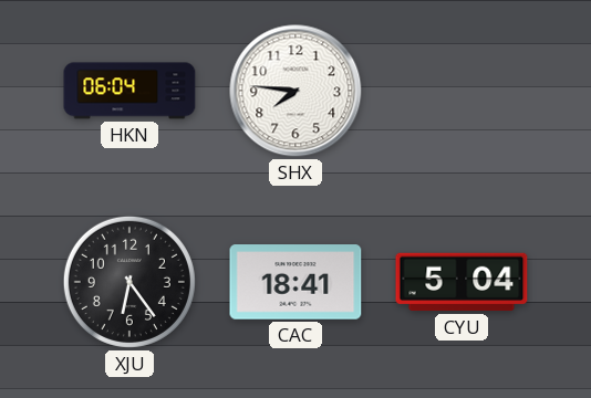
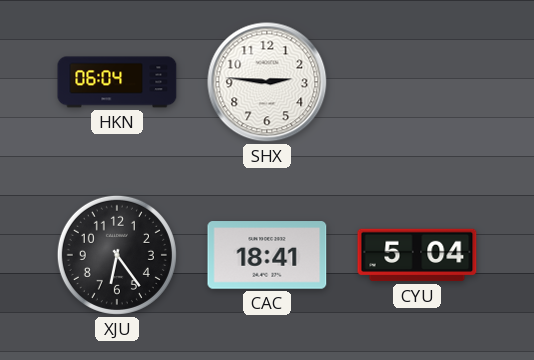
SHX: 7:46 -> 2:46 (267, 82)
